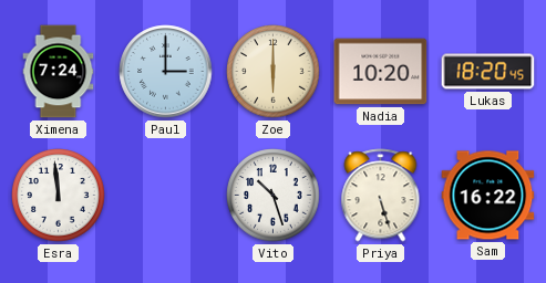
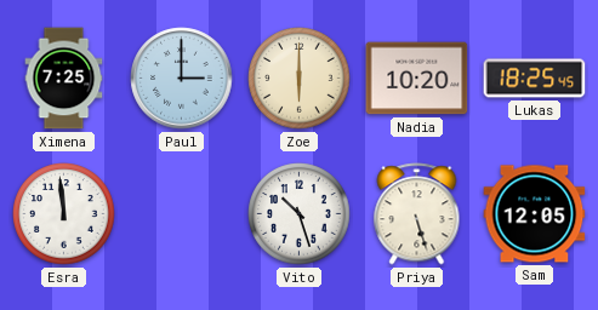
Ximena: 7:24 -> 7:25 (64, 79)
Lukas: 18:20 -> 18:25 (535, 79)
Sam: 16:22 -> 12:05 (535, 214)
